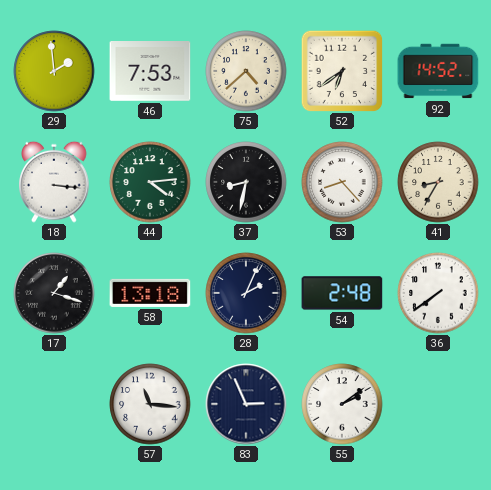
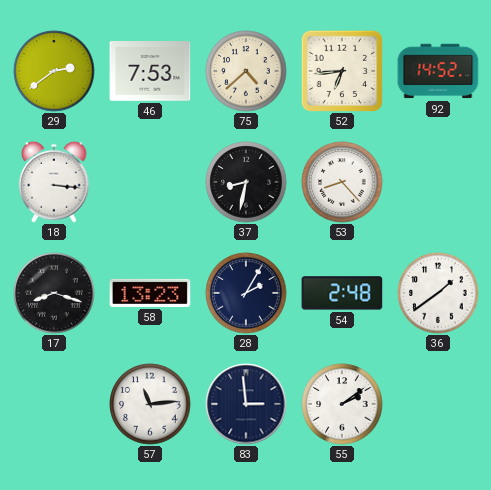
29: 1:59 -> 2:39 (54, 71)
52: 6:39 -> 6:44 (342, 71)
44: 4:14 -> none (150, 182)
41: 8:35 -> none (438, 182)
17: 1:18 -> 8:18 (54, 293)
58: 13:18 -> 13:23 (150, 293)
28: 2:04 -> 2:05 (246, 293)
36: 7:39 -> 1:39 (438, 293)
57: 11:16 -> 11:14 (150, 404)
83: 2:56 -> 2:59 (246, 404)
